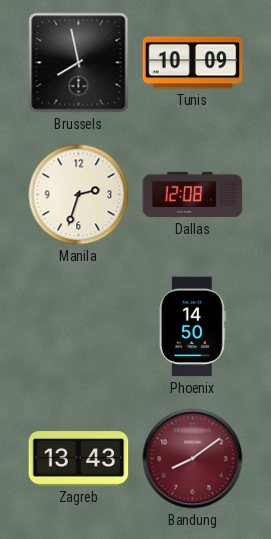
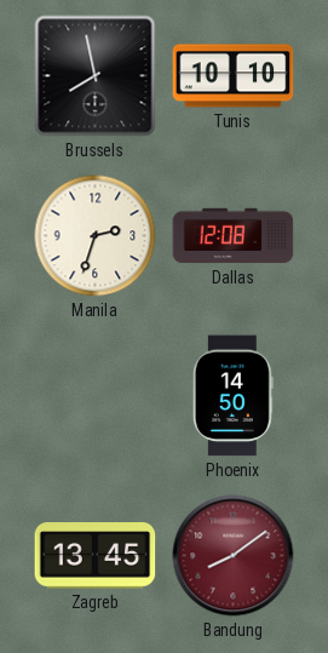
Tunis: 10:09 -> 10:10 (234, 76)
Zagreb: 13:43 -> 13:45 (96, 556)
